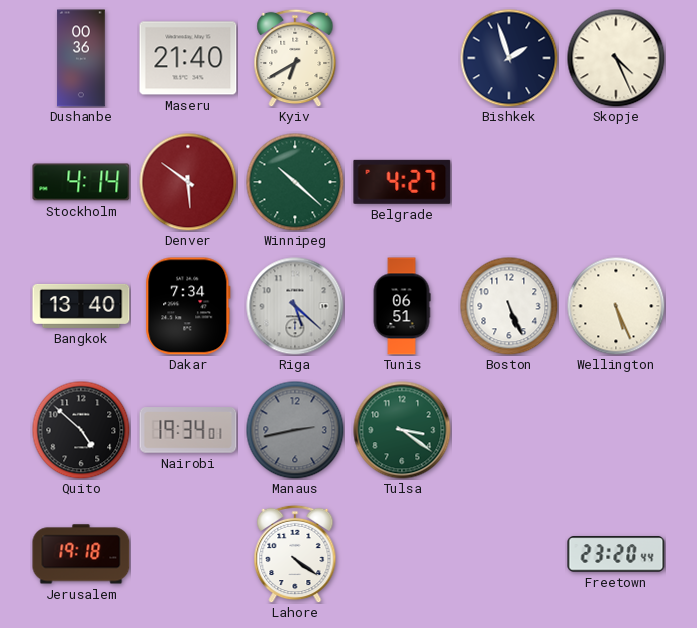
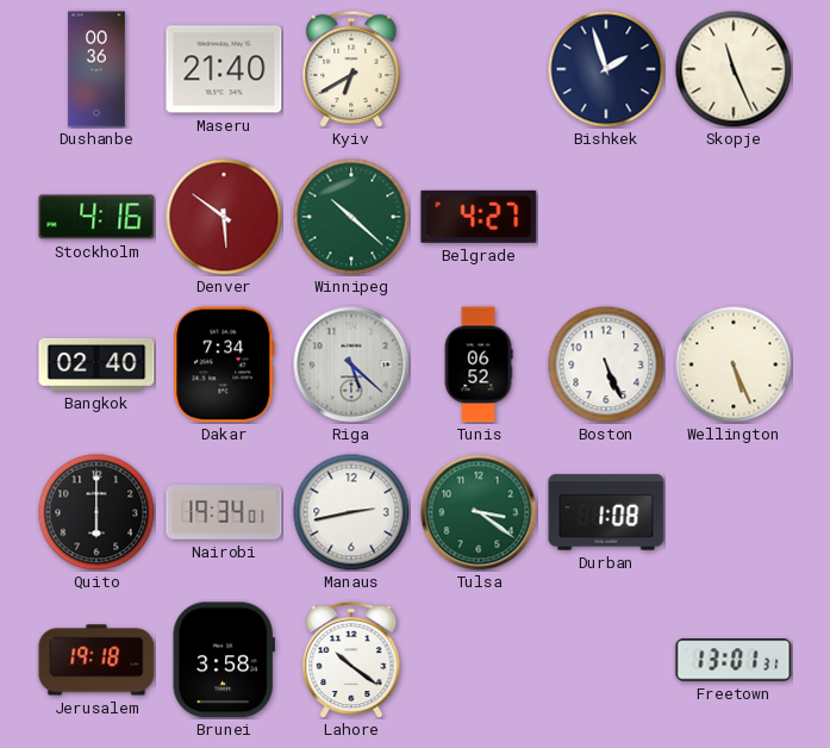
Skopje: 4:26 -> 11:26 (734, 69)
Stockholm: 4:14 -> 4:16 (96, 217)
Bangkok: 13:40 -> 02:40 (96, 364)
Tunis: 06:51 -> 06:52 (479, 364)
Quito: 4:52 -> 6:00 (96, 512)
Manaus dial: grey -> white (351, 512)
Durban: none -> 1:08 (606, 512)
Brunei: none -> 3:58 (224, 660)
Lahore: 4:21 -> 10:21 (351, 660)
Freetown: 23:20 -> 13:01 (734, 660)
